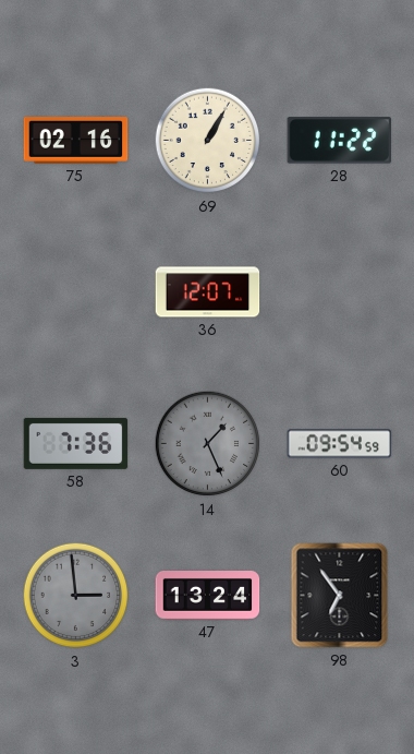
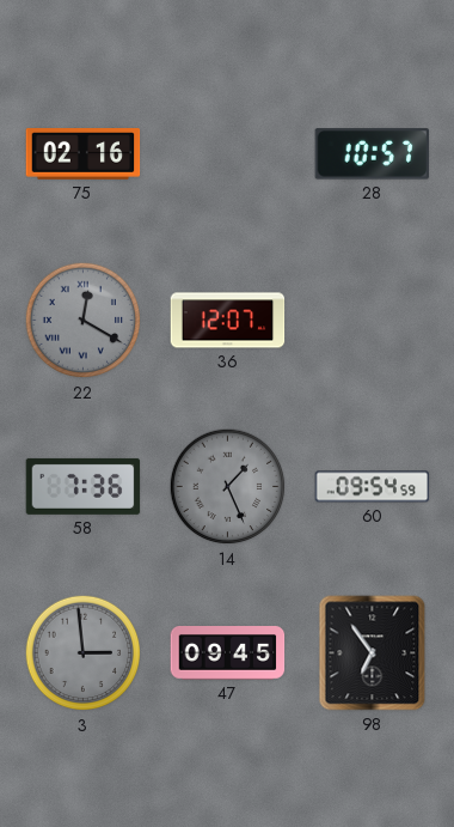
69: 1:05 -> none (208, 141)
28: 11:22 -> 10:57 (372, 154)
22: none -> 12:20 (84, 321)
47: 13:24 -> 09:45 (228, 653)
